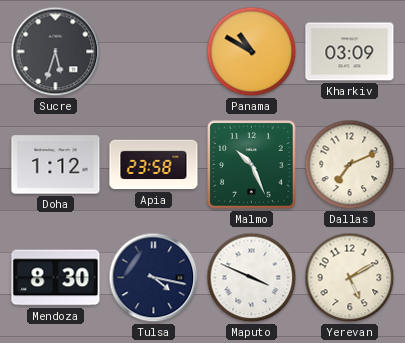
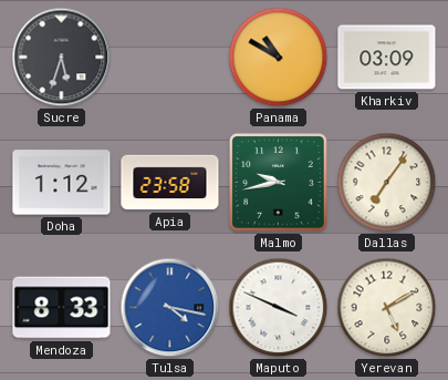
Malmo: 10:26 -> 9:43 (279, 183)
Dallas: 7:11 -> 7:06 (387, 183)
Mendoza: 8:30 -> 8:33 (62, 308)
Tulsa dial: navy -> blue (170, 308)
